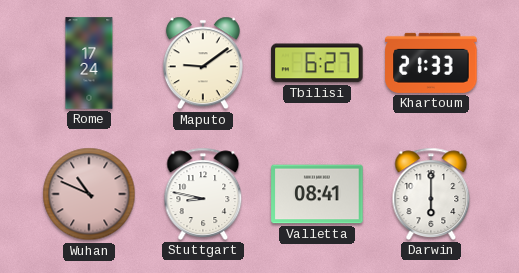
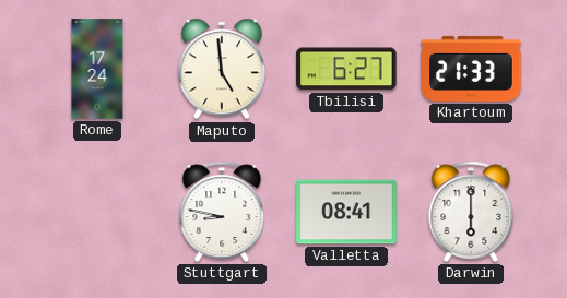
Maputo: 9:09 -> 4:59 (222, 69)
Wuhan: 10:49 -> none (89, 194)
